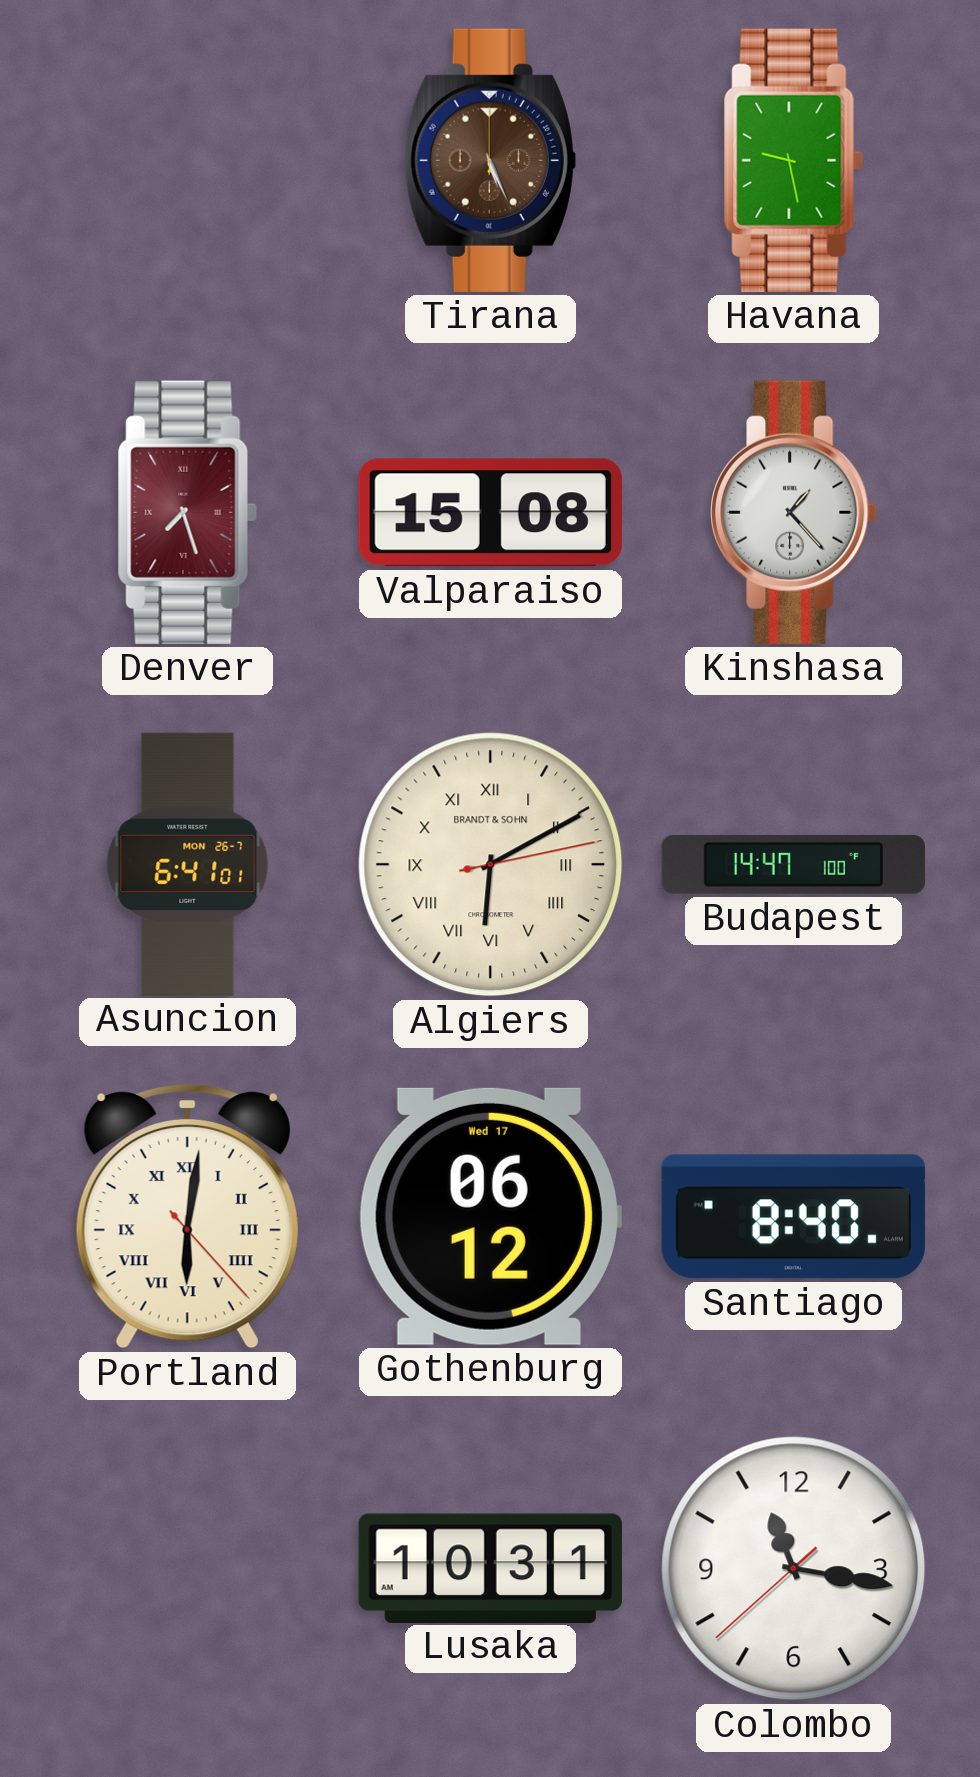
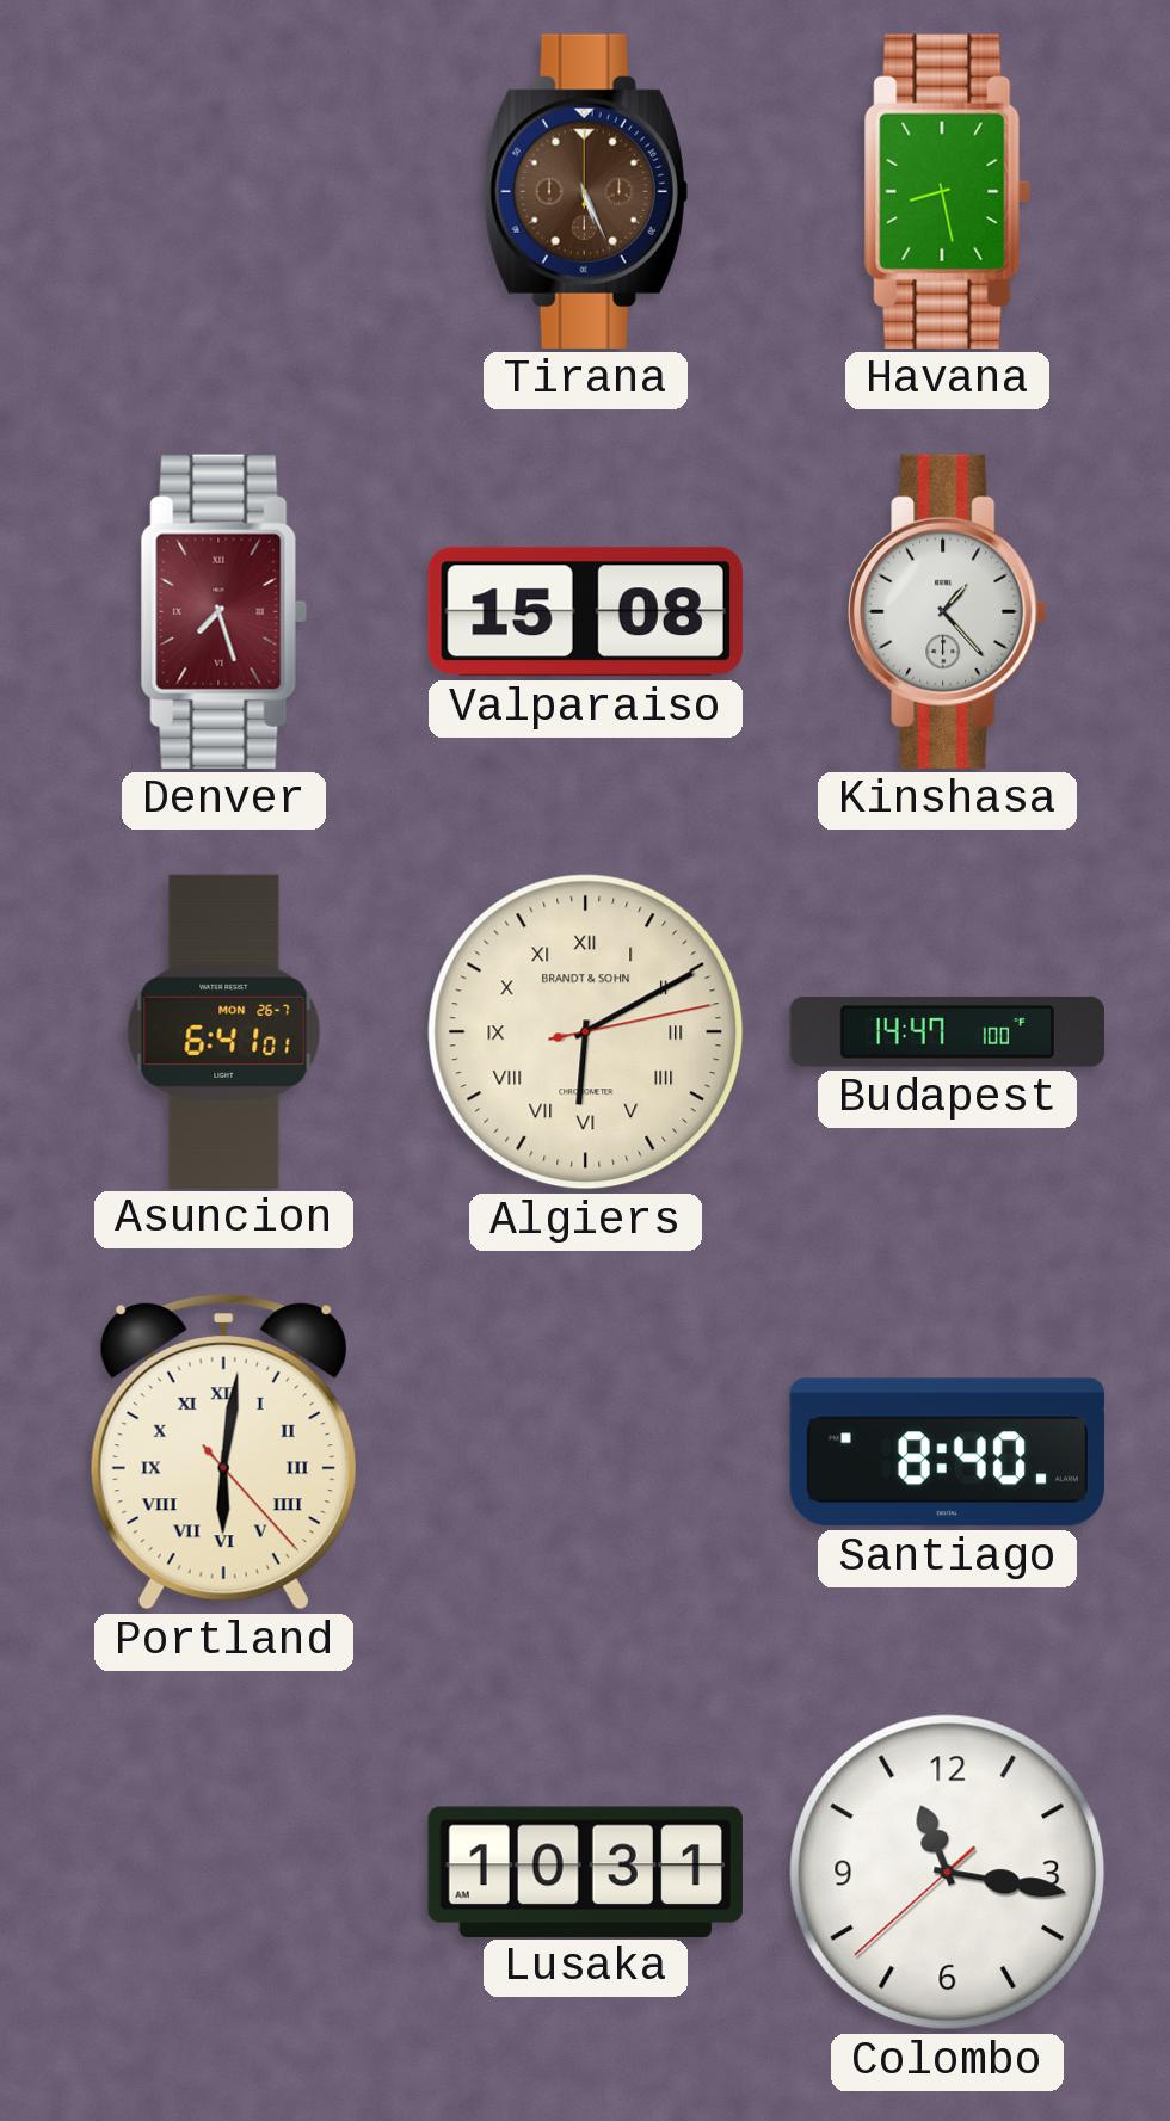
Havana: 9:28 -> 8:28 (947, 191)
Gothenburg: 06:12 -> none (490, 1216)
